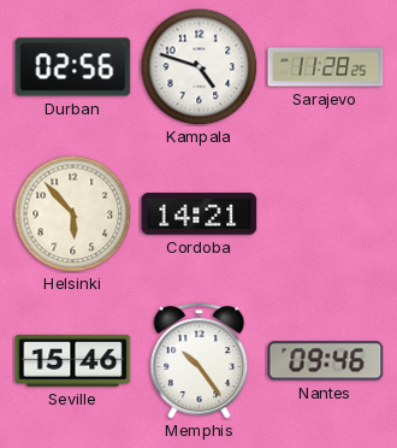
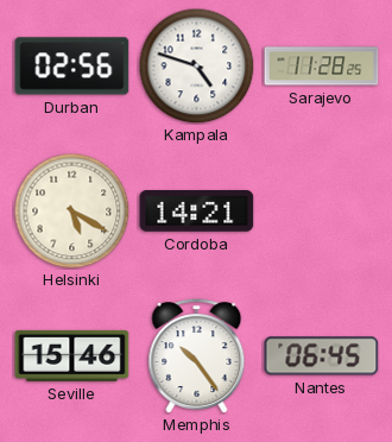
Helsinki: 5:53 -> 5:20 (71, 210)
Nantes: 09:46 -> 06:45 (322, 356)
